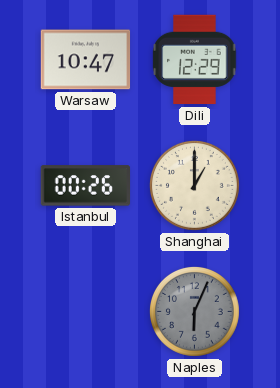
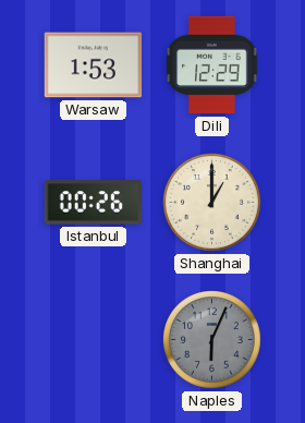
Warsaw: 10:47 -> 1:53 (94, 65)
